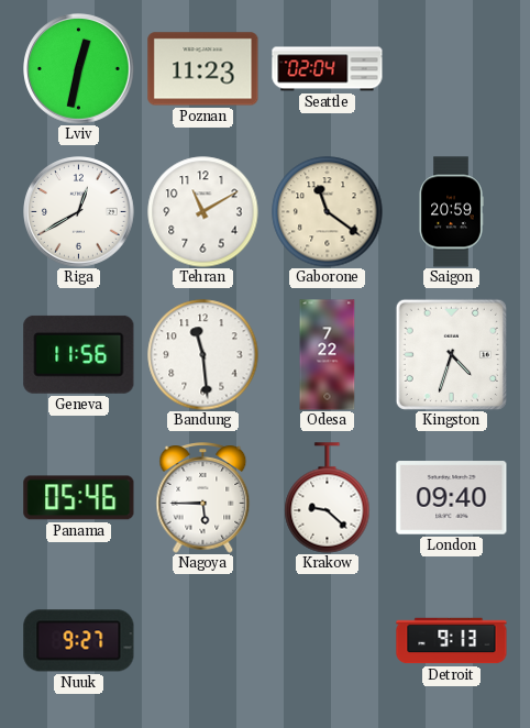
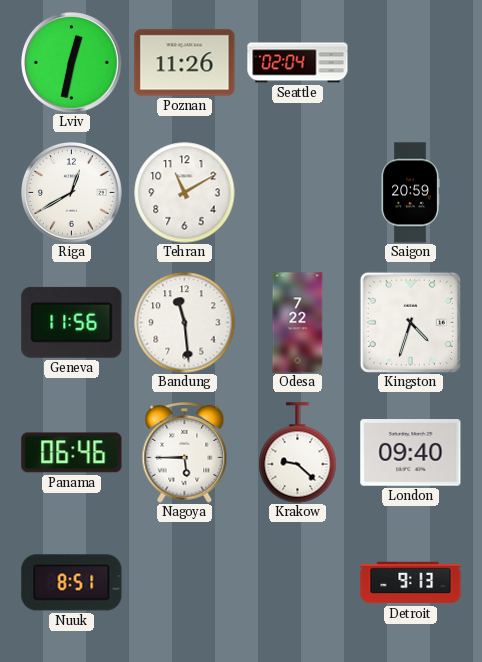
Poznan: 11:23 -> 11:26 (185, 63)
Gaborone: 11:21 -> none (328, 212)
Panama: 05:46 -> 06:46 (72, 453)
Nuuk: 9:27 -> 8:51 (72, 583)
